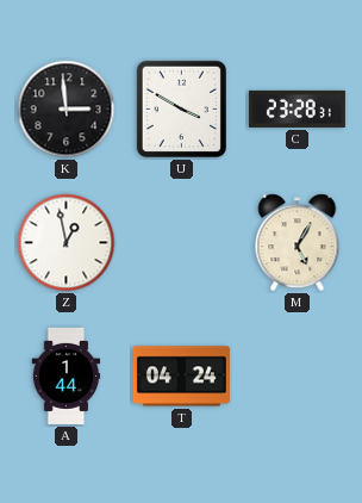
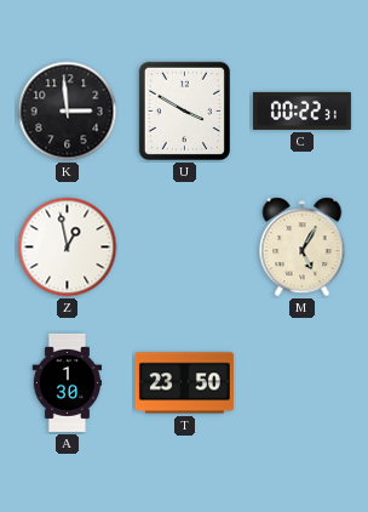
C: 23:28 -> 00:22 (301, 110)
A: 1:44 -> 1:30 (68, 382)
T: 04:24 -> 23:50 (184, 383)
